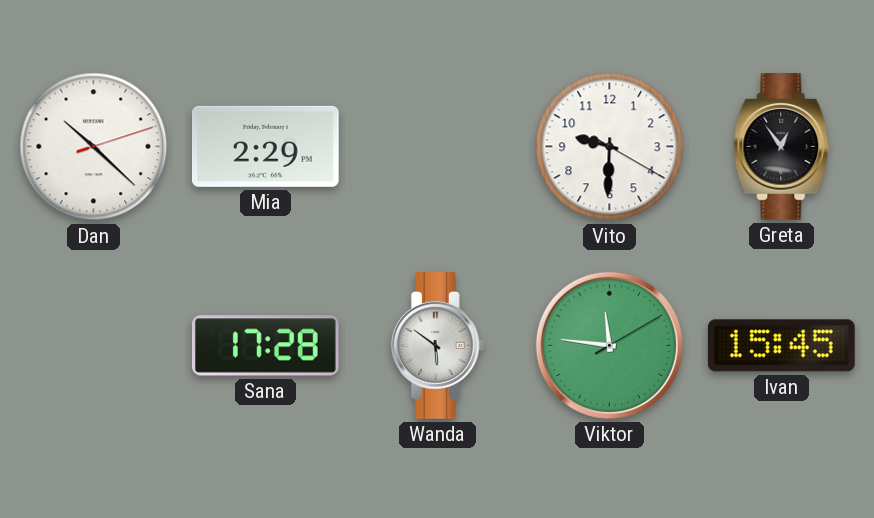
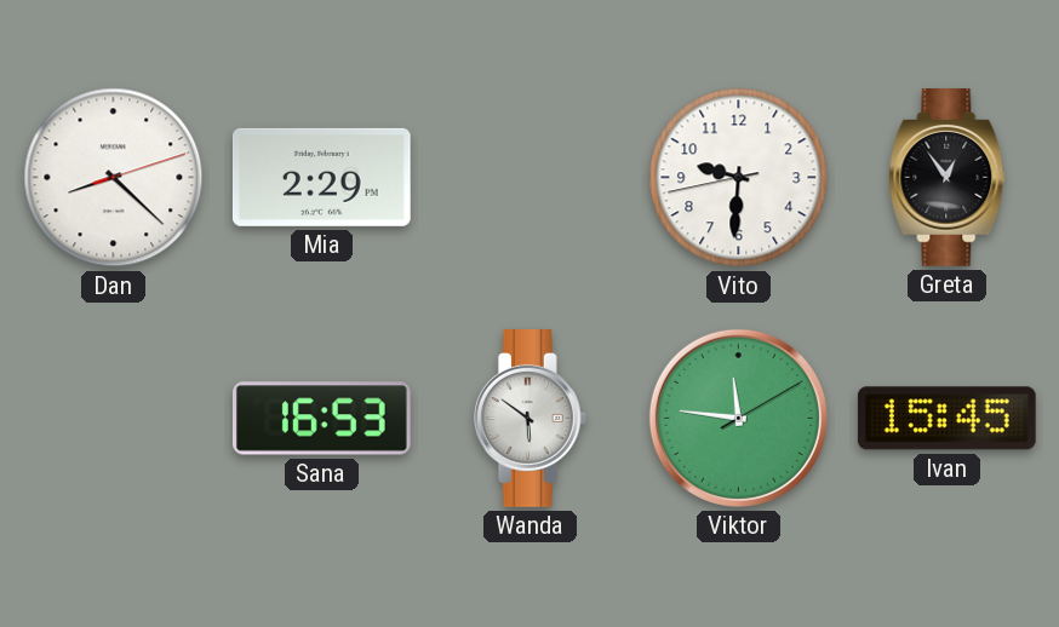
Dan: 10:22 -> 8:22 (114, 178)
Vito: 9:30:20 -> 9:30:43 (739, 178)
Sana: 17:28 -> 16:53 (321, 419)
